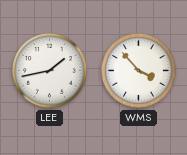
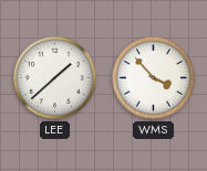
LEE: 1:43 -> 1:38 (55, 78)
